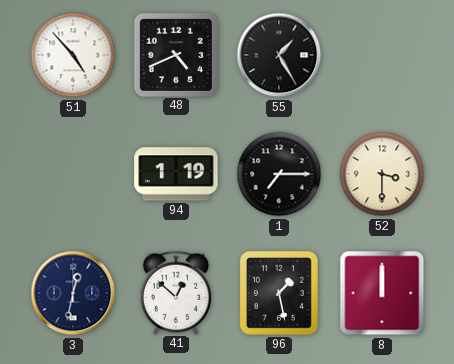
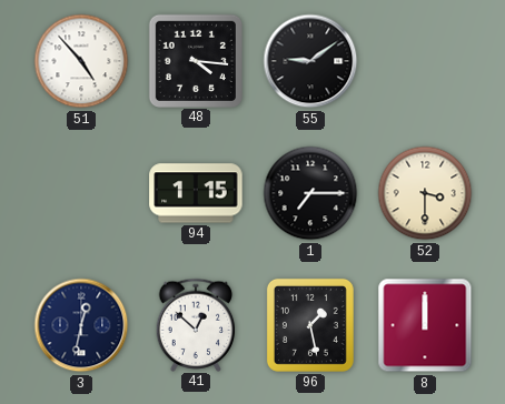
48: 4:41 -> 4:16 (195, 60)
55: 1:25 -> 9:09 (310, 61)
94: 1:19 -> 1:15 (196, 193)
